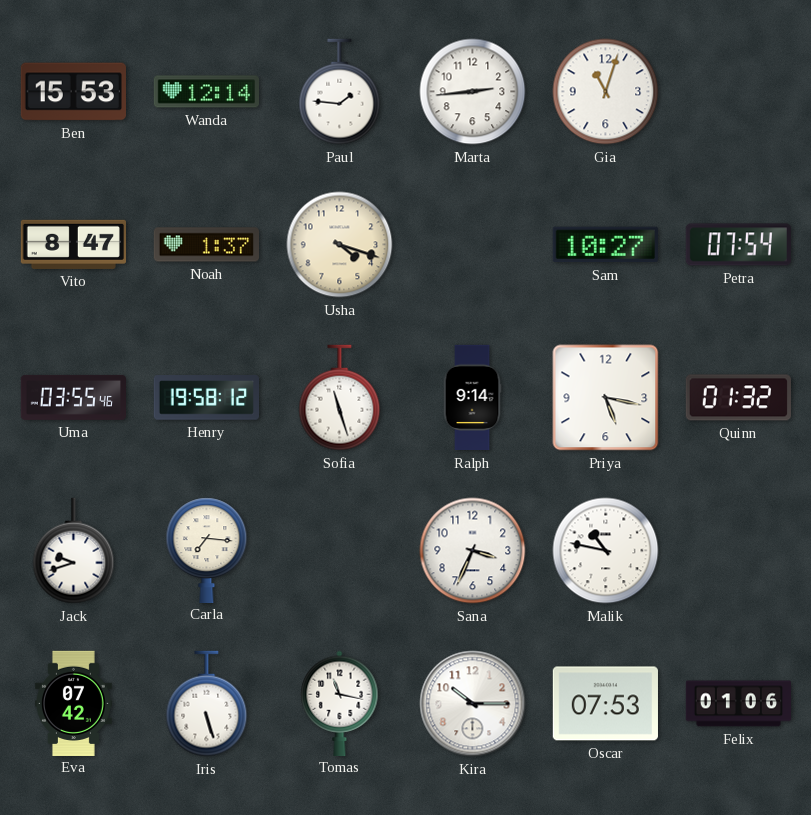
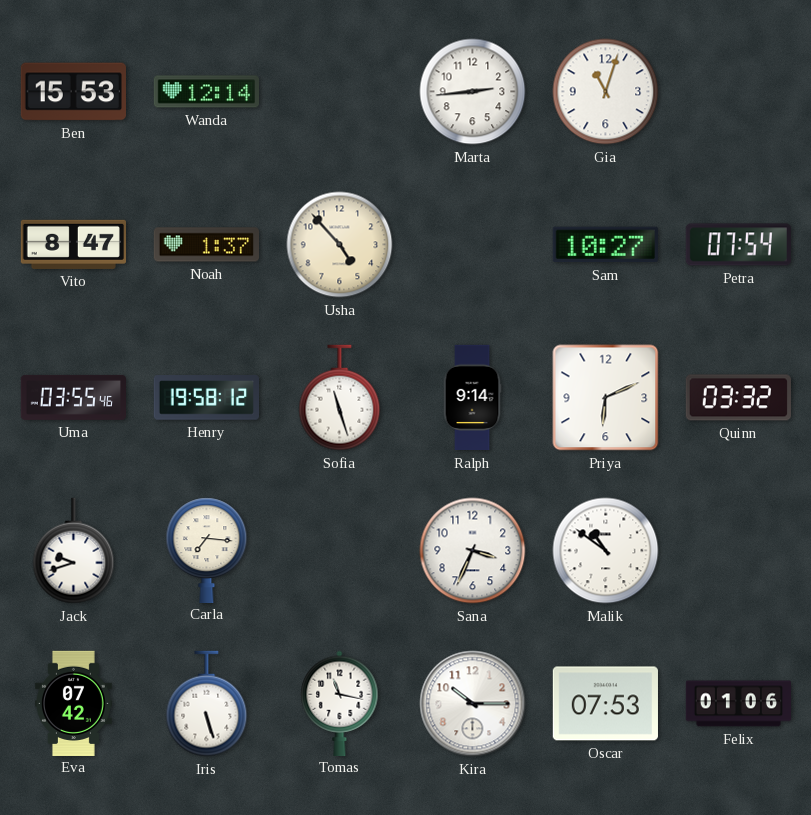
Paul: 1:46 -> none (340, 92)
Usha: 4:18 -> 4:53 (340, 245)
Priya: 5:17 -> 6:11 (606, 398)
Quinn: 01:32 -> 03:32 (738, 398)
Malik: 10:47 -> 10:51 (606, 551)
